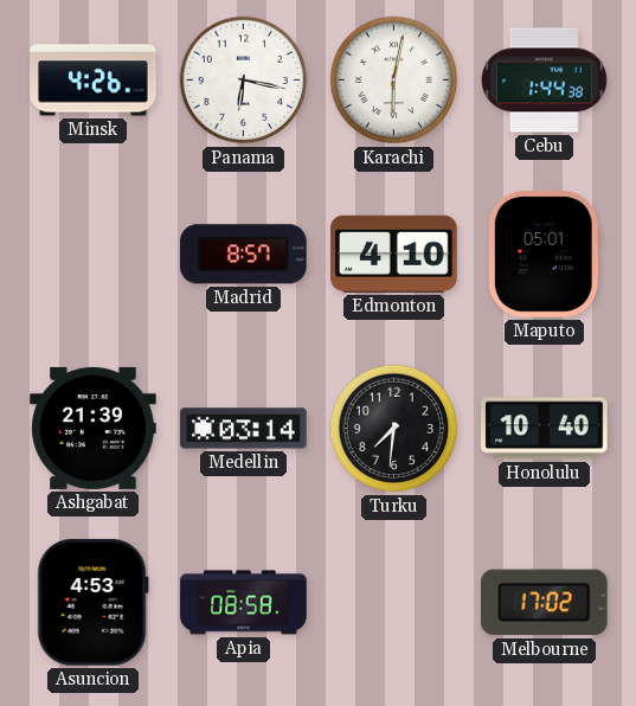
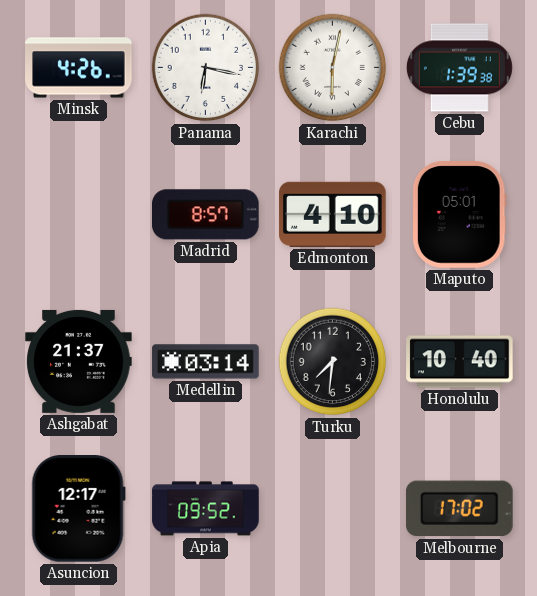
Cebu: 1:44 -> 1:39 (459, 68)
Ashgabat: 21:39 -> 21:37 (79, 361)
Asuncion: 4:53 -> 12:17 (78, 509)
Apia: 08:58 -> 09:52 (206, 509)
